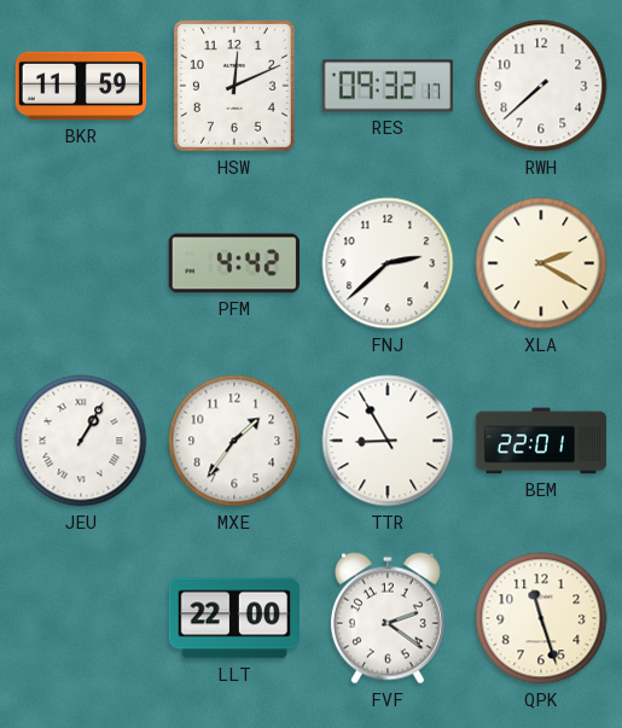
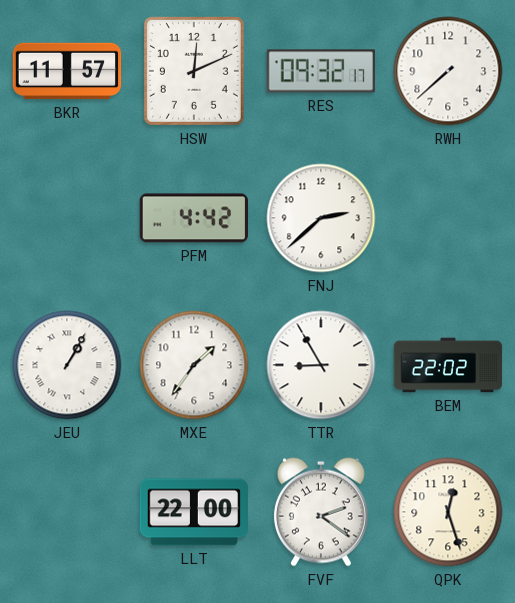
BKR: 11:59 -> 11:57 (67, 71)
XLA: 2:20 -> none (541, 263)
BEM: 22:01 -> 22:02 (448, 365)
QPK: 11:27 -> 12:27 (448, 512)
